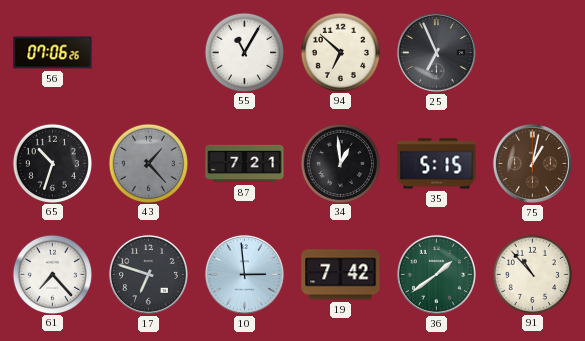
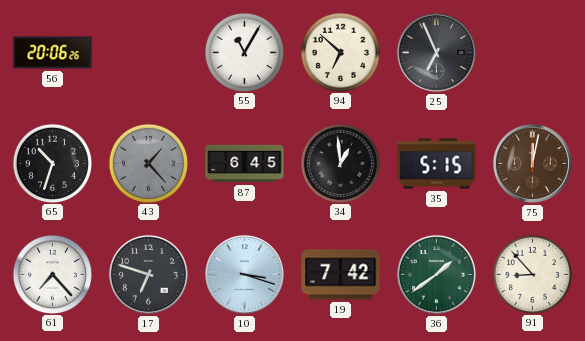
56: 07:06 -> 20:06 (53, 53)
87: 7:21 -> 6:45 (245, 164)
75: 1:02 -> 12:02 (532, 163)
10: 2:59 -> 3:18 (244, 274)
91: 10:53 -> 8:53 (532, 274)
